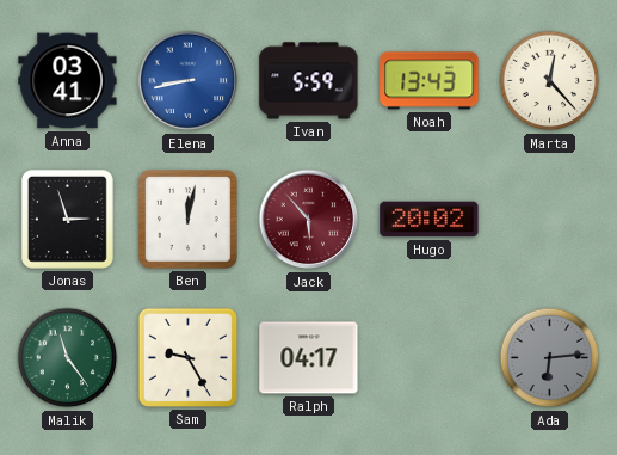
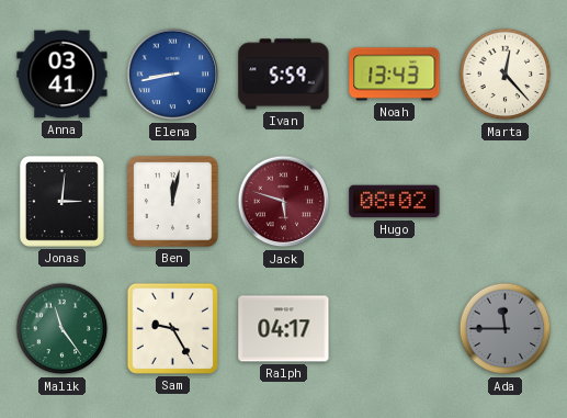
Jonas: 2:57 -> 3:01 (61, 201)
Jack: 5:53 -> 5:48 (284, 202)
Hugo: 20:02 -> 08:02 (395, 202)
Ada: 6:14 -> 11:45 (506, 329)
